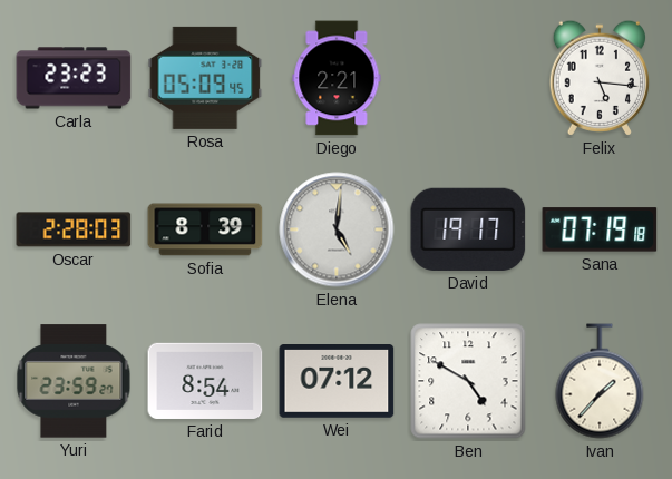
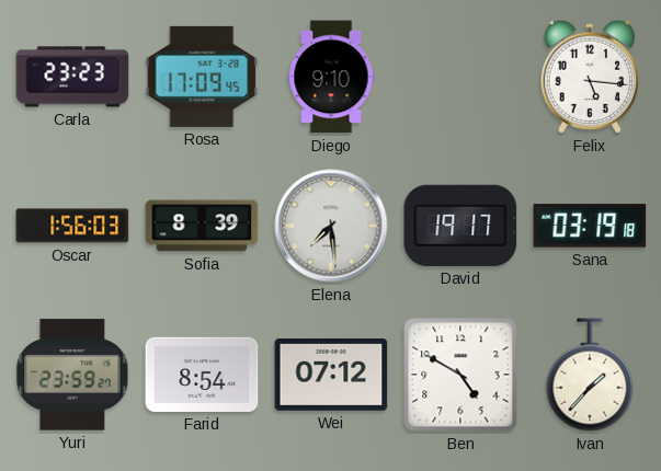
Rosa: 05:09 -> 17:09 (202, 77)
Diego: 2:21 -> 9:10 (331, 77)
Oscar: 2:28 -> 1:56 (72, 226)
Elena: 5:01 -> 7:29 (331, 226)
Sana: 07:19 -> 03:19 (590, 226)
